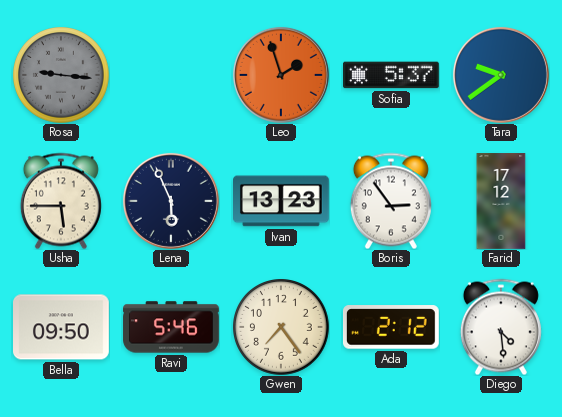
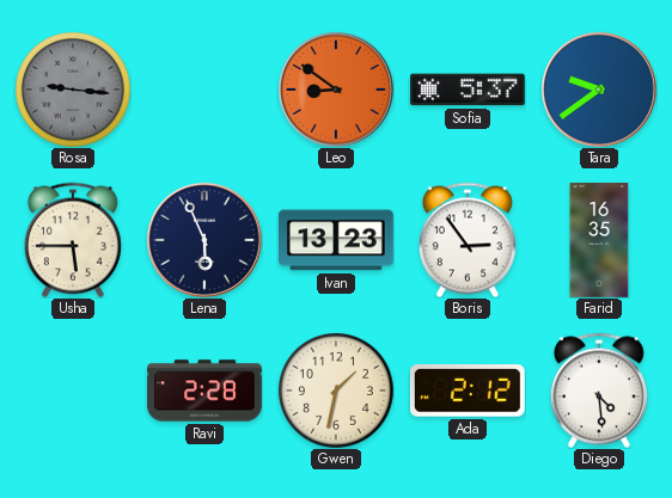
Leo: 1:57 -> 8:51 (336, 90)
Farid: 17:12 -> 16:35 (599, 240)
Bella: 09:50 -> none (62, 327)
Ravi: 5:46 -> 2:28 (204, 391)
Gwen: 7:24 -> 1:32 (336, 391)
